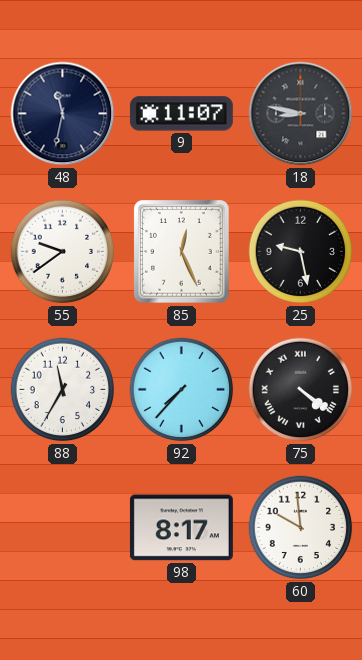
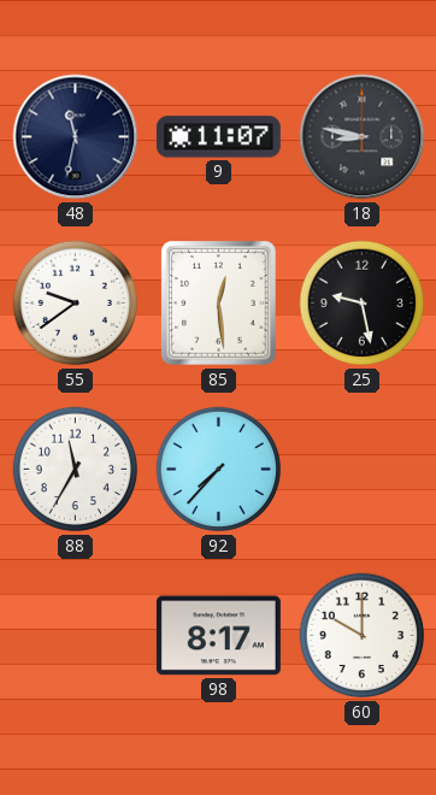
85: 12:26 -> 12:29 (219, 304)
75: 4:21 -> none (301, 390)
60: 9:59 -> 10:00 (363, 636)
